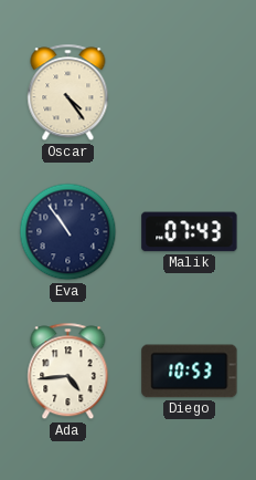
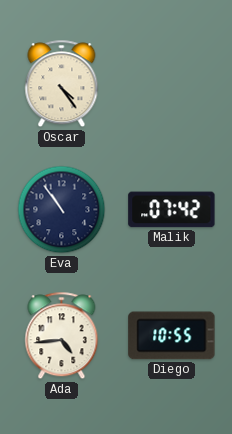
Malik: 07:43 -> 07:42 (172, 210)
Diego: 10:53 -> 10:55 (172, 336)
